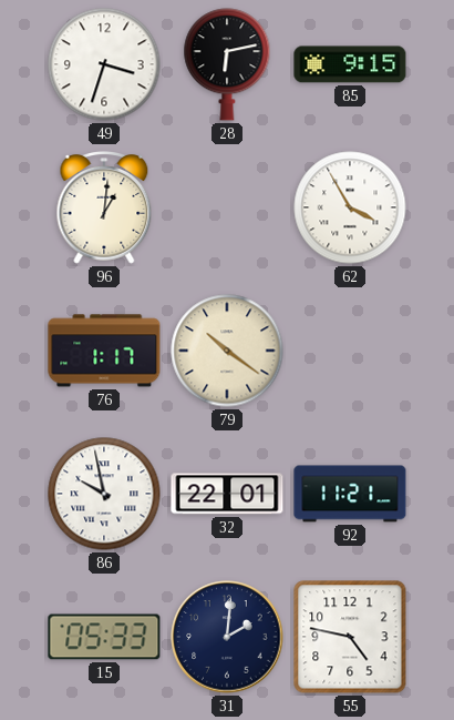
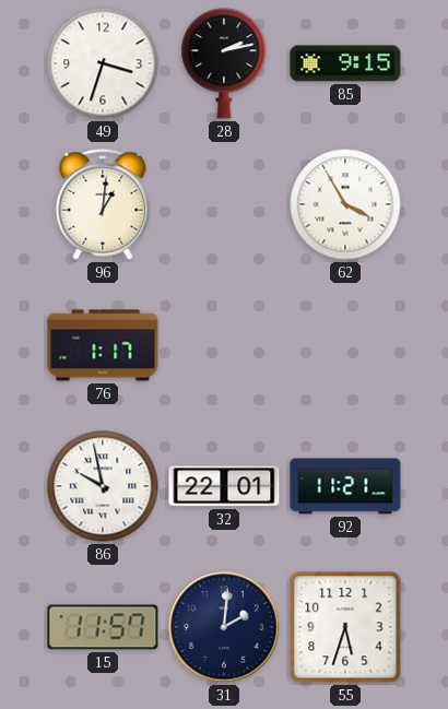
28: 6:13 -> 2:13 (224, 63)
79: 10:21 -> none (227, 351)
15: 05:33 -> 11:57 (103, 627)
55: 4:47 -> 5:33 (345, 627)
